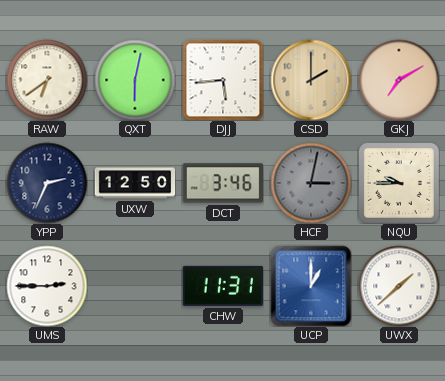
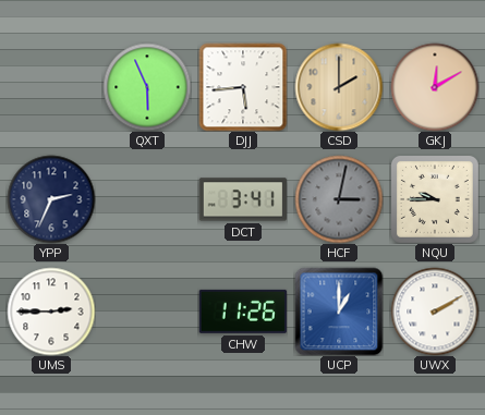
RAW: 6:39 -> none (47, 80)
QXT: 6:02 -> 5:56 (147, 87)
GKJ: 7:10 -> 12:10 (435, 87)
UXW: 12:50 -> none (135, 183)
DCT: 3:46 -> 3:41 (242, 199)
CHW: 11:31 -> 11:26 (243, 312)
UWX: 1:38 -> 2:10 (435, 312)
